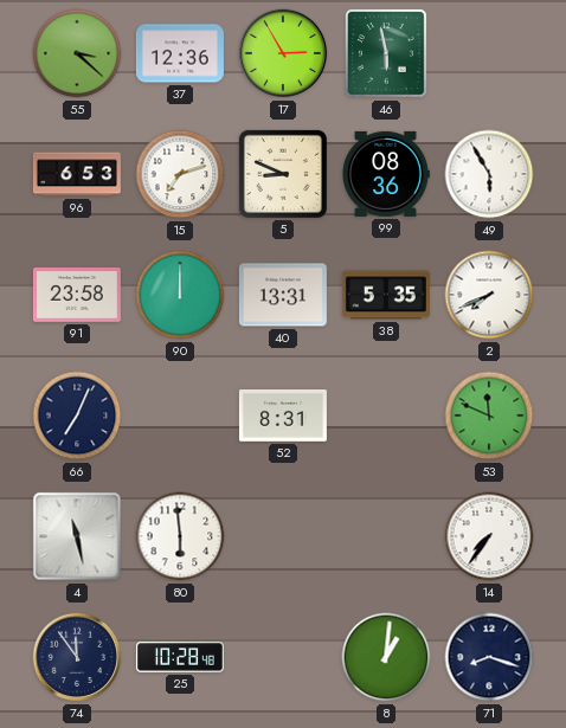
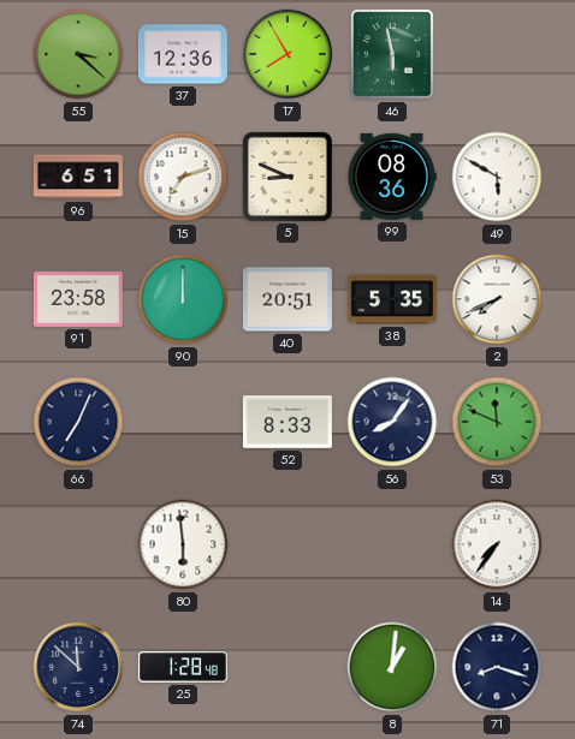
17: 2:55 -> 7:55 (287, 54)
96: 6:53 -> 6:51 (78, 177)
49: 5:55 -> 5:50 (497, 177)
40: 13:31 -> 20:51 (287, 299)
52: 8:31 -> 8:33 (287, 423)
56: none -> 8:06 (392, 422)
4: 11:28 -> none (77, 536)
74: 11:54 -> 11:52 (78, 667)
25: 10:28 -> 1:28 (183, 667)
